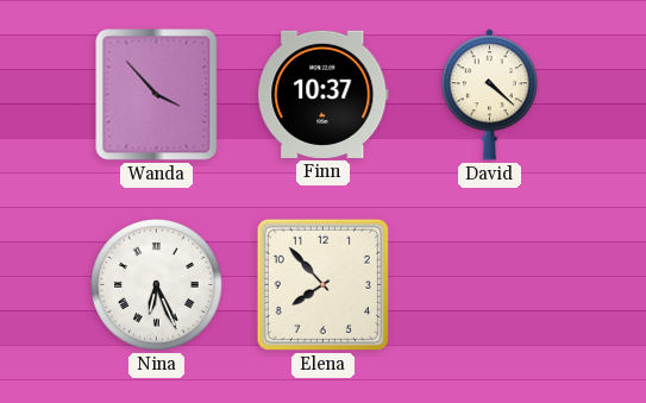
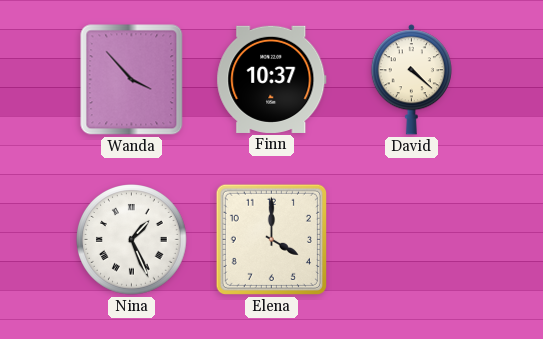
Nina: 6:26 -> 1:26 (132, 240)
Elena: 7:53 -> 4:00 (271, 239)
